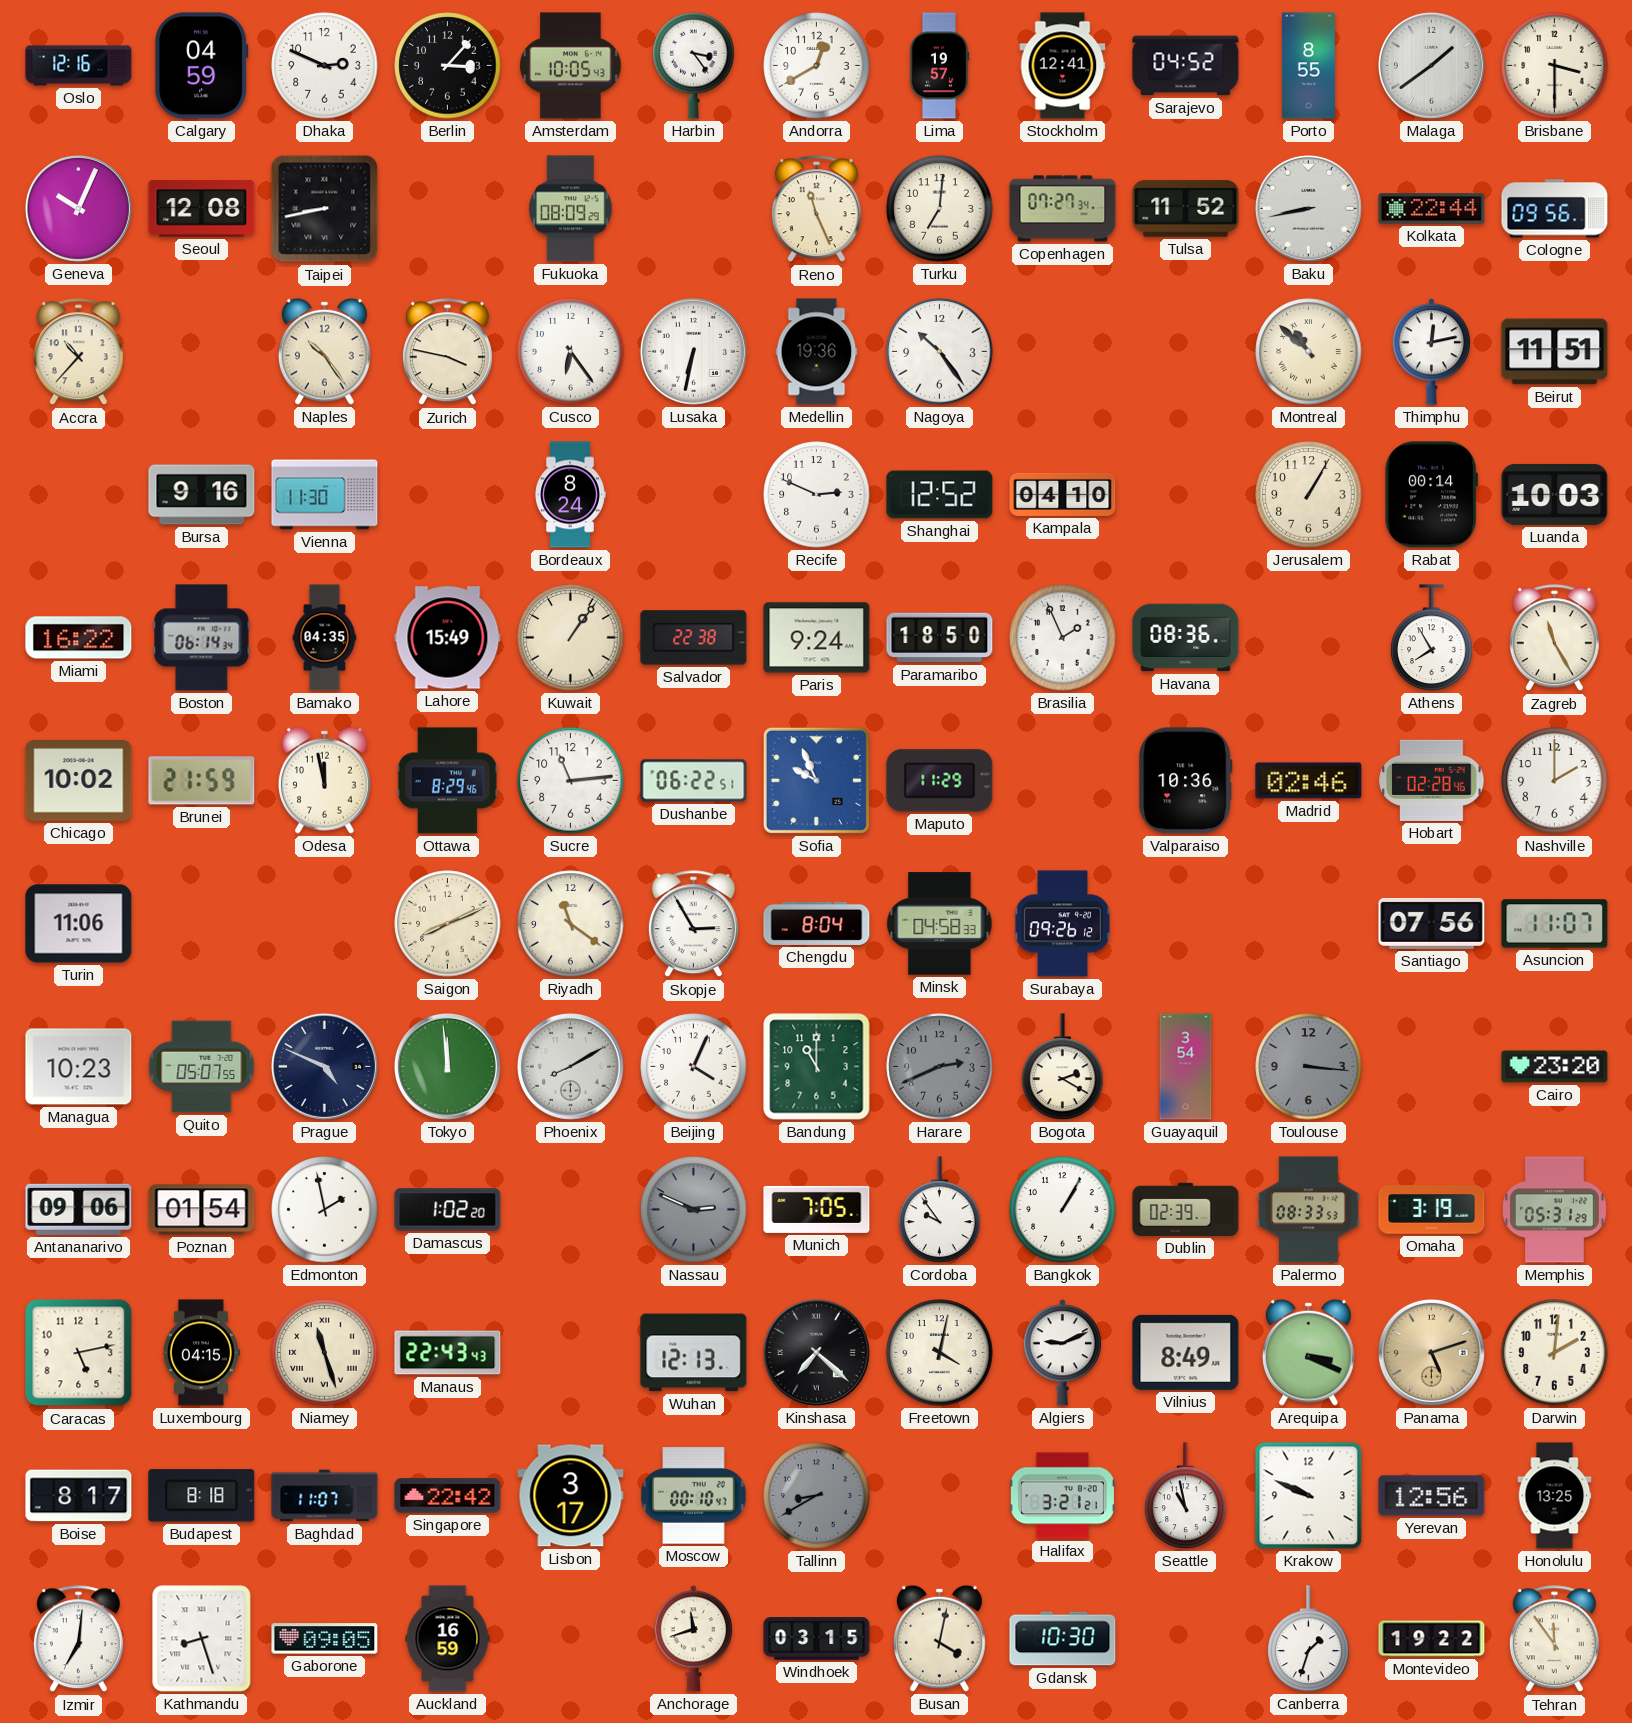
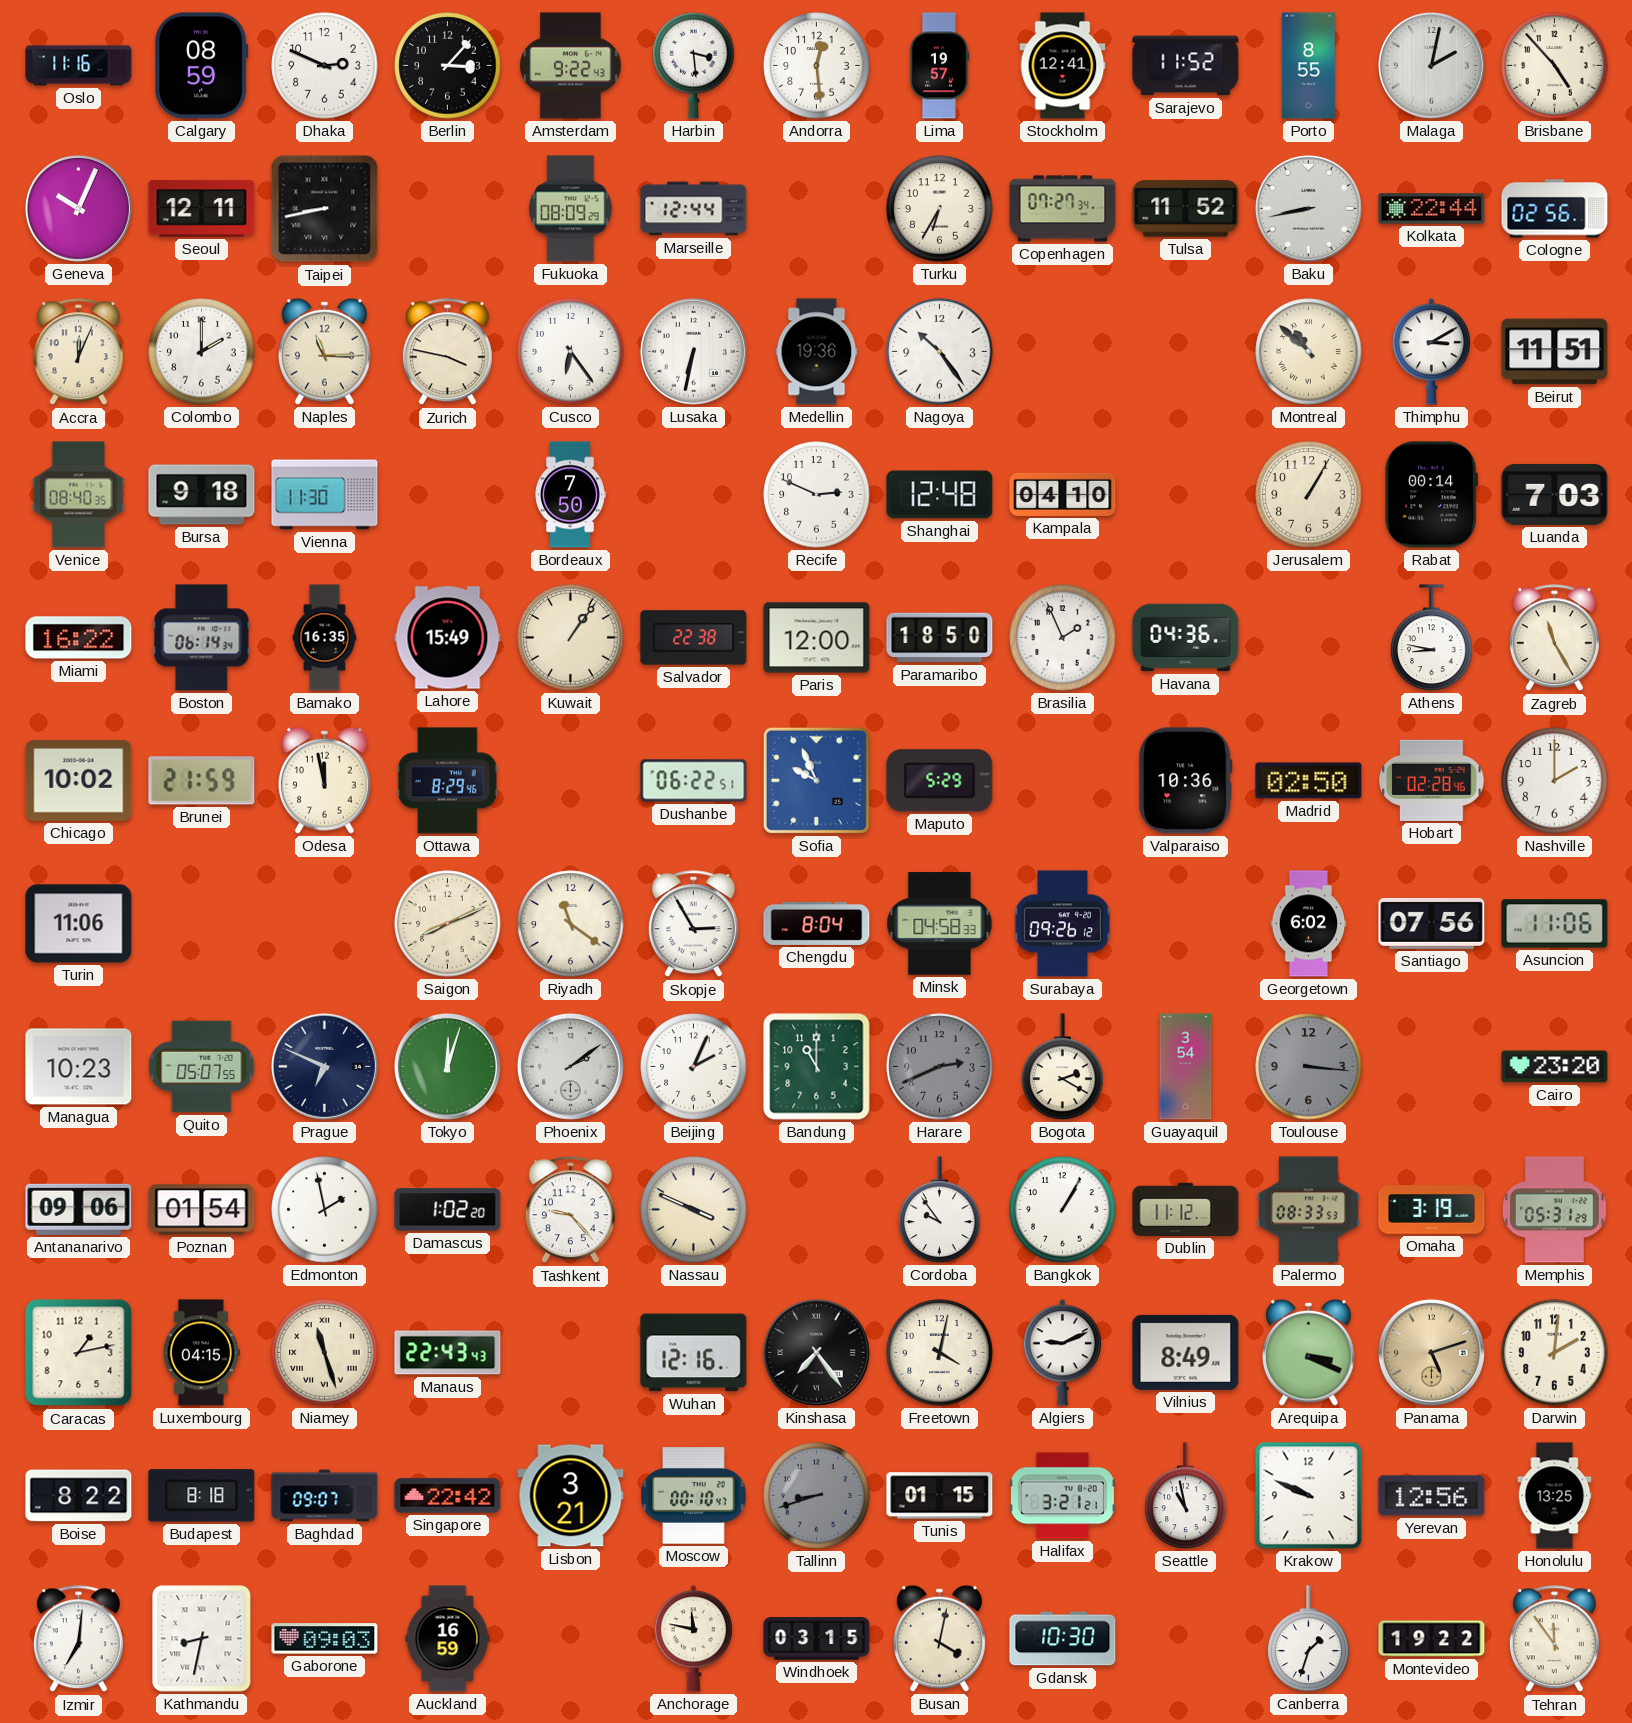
Oslo: 12:16 -> 11:16 (79, 66)
Calgary: 04:59 -> 08:59 (202, 66)
Amsterdam: 10:05 -> 9:22 (571, 66)
Harbin: 3:24 -> 3:29 (694, 65)
Andorra: 12:40 -> 12:29 (817, 66)
Sarajevo: 04:52 -> 11:52 (1186, 66)
Malaga: 1:39 -> 2:02 (1431, 65)
Brisbane: 3:30 -> 4:53 (1555, 66)
Seoul: 12:08 -> 12:11 (202, 209)
Marseille: none -> 12:44 (694, 209)
Reno: 11:26 -> none (816, 209)
Turku: 7:01 -> 6:35 (940, 209)
Cologne: 09:56 -> 02:56 (1555, 209)
Accra: 10:37 -> 12:04 (78, 352)
Colombo: none -> 2:00 (202, 352)
Naples: 10:24 -> 11:15 (324, 351)
Thimphu: 12:13 -> 3:10 (1431, 352)
Venice: none -> 08:40 (79, 495)
Bursa: 9:16 -> 9:18 (202, 495)
Bordeaux: 8:24 -> 7:50 (570, 495)
Shanghai: 12:52 -> 12:48 (940, 495)
Luanda: 10:03 -> 7:03 (1555, 494)
Bamako: 04:35 -> 16:35 (325, 638)
Paris: 9:24 -> 12:00 (817, 638)
Havana: 08:36 -> 04:36 (1186, 638)
Athens: 7:55 -> 8:47 (1432, 638)
Sucre: 11:14 -> none (571, 781)
Maputo: 11:29 -> 5:29 (940, 781)
Madrid: 02:46 -> 02:50 (1309, 781)
Georgetown: none -> 6:02 (1309, 924)
Asuncion: 11:07 -> 11:06 (1555, 924)
Prague: 4:49 -> 6:49 (324, 1066)
Tokyo: 11:59 -> 12:03 (447, 1066)
Phoenix: 8:10 -> 2:09 (570, 1066)
Beijing: 4:04 -> 2:04 (694, 1067)
Tashkent: none -> 9:23 (570, 1210)
Nassau: 2:49 -> 3:49 (694, 1210)
Nassau dial: grey -> cream (694, 1210)
Munich: 7:05 -> none (817, 1209)
Dublin: 02:39 -> 11:12 (1186, 1209)
Caracas: 5:13 -> 1:13 (79, 1353)
Wuhan: 12:13 -> 12:16 (694, 1353)
Kinshasa: 7:22 -> 7:24 (816, 1352)
Boise: 8:17 -> 8:22 (79, 1496)
Baghdad: 11:07 -> 09:07 (325, 1496)
Lisbon: 3:17 -> 3:21 (571, 1496)
Tallinn: 8:40 -> 8:42 (817, 1496)
Tunis: none -> 01:15 (940, 1496)
Kathmandu: 8:27 -> 8:32 (202, 1639)
Gaborone: 09:05 -> 09:03 (325, 1639)
Anchorage: 11:42 -> 11:47 (693, 1639)
